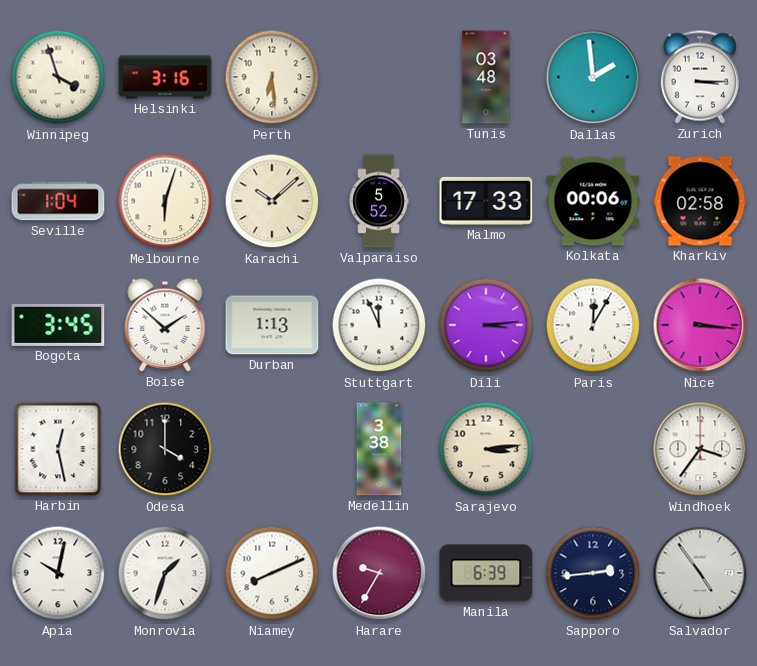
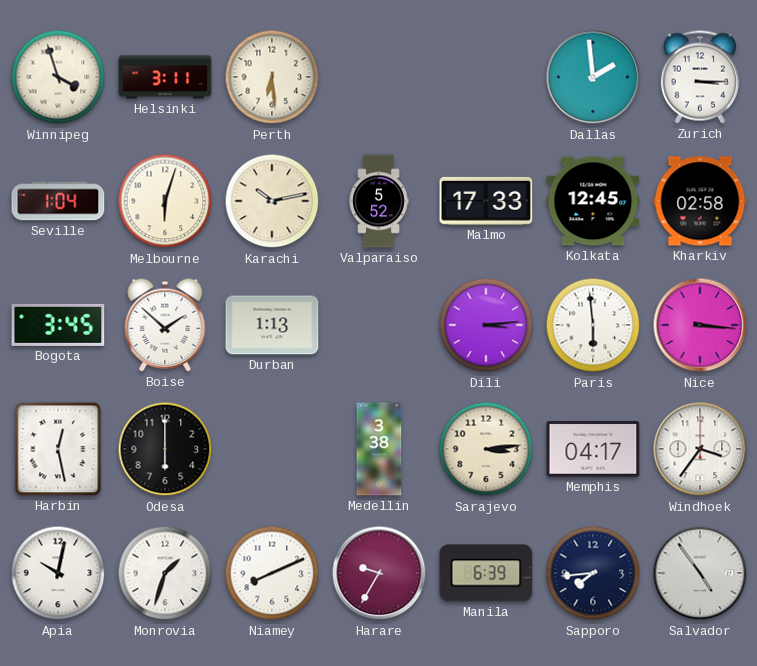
Helsinki: 3:16 -> 3:11 (165, 77)
Tunis: 03:48 -> none (486, 77)
Karachi: 10:08 -> 10:13 (272, 201)
Kolkata: 00:06 -> 12:45 (593, 201)
Stuttgart: 11:56 -> none (379, 325)
Paris: 12:05 -> 5:59 (593, 325)
Odesa: 4:00 -> 6:00 (165, 449)
Memphis: none -> 04:17 (593, 450)
Sapporo: 2:44 -> 7:44 (593, 573)
